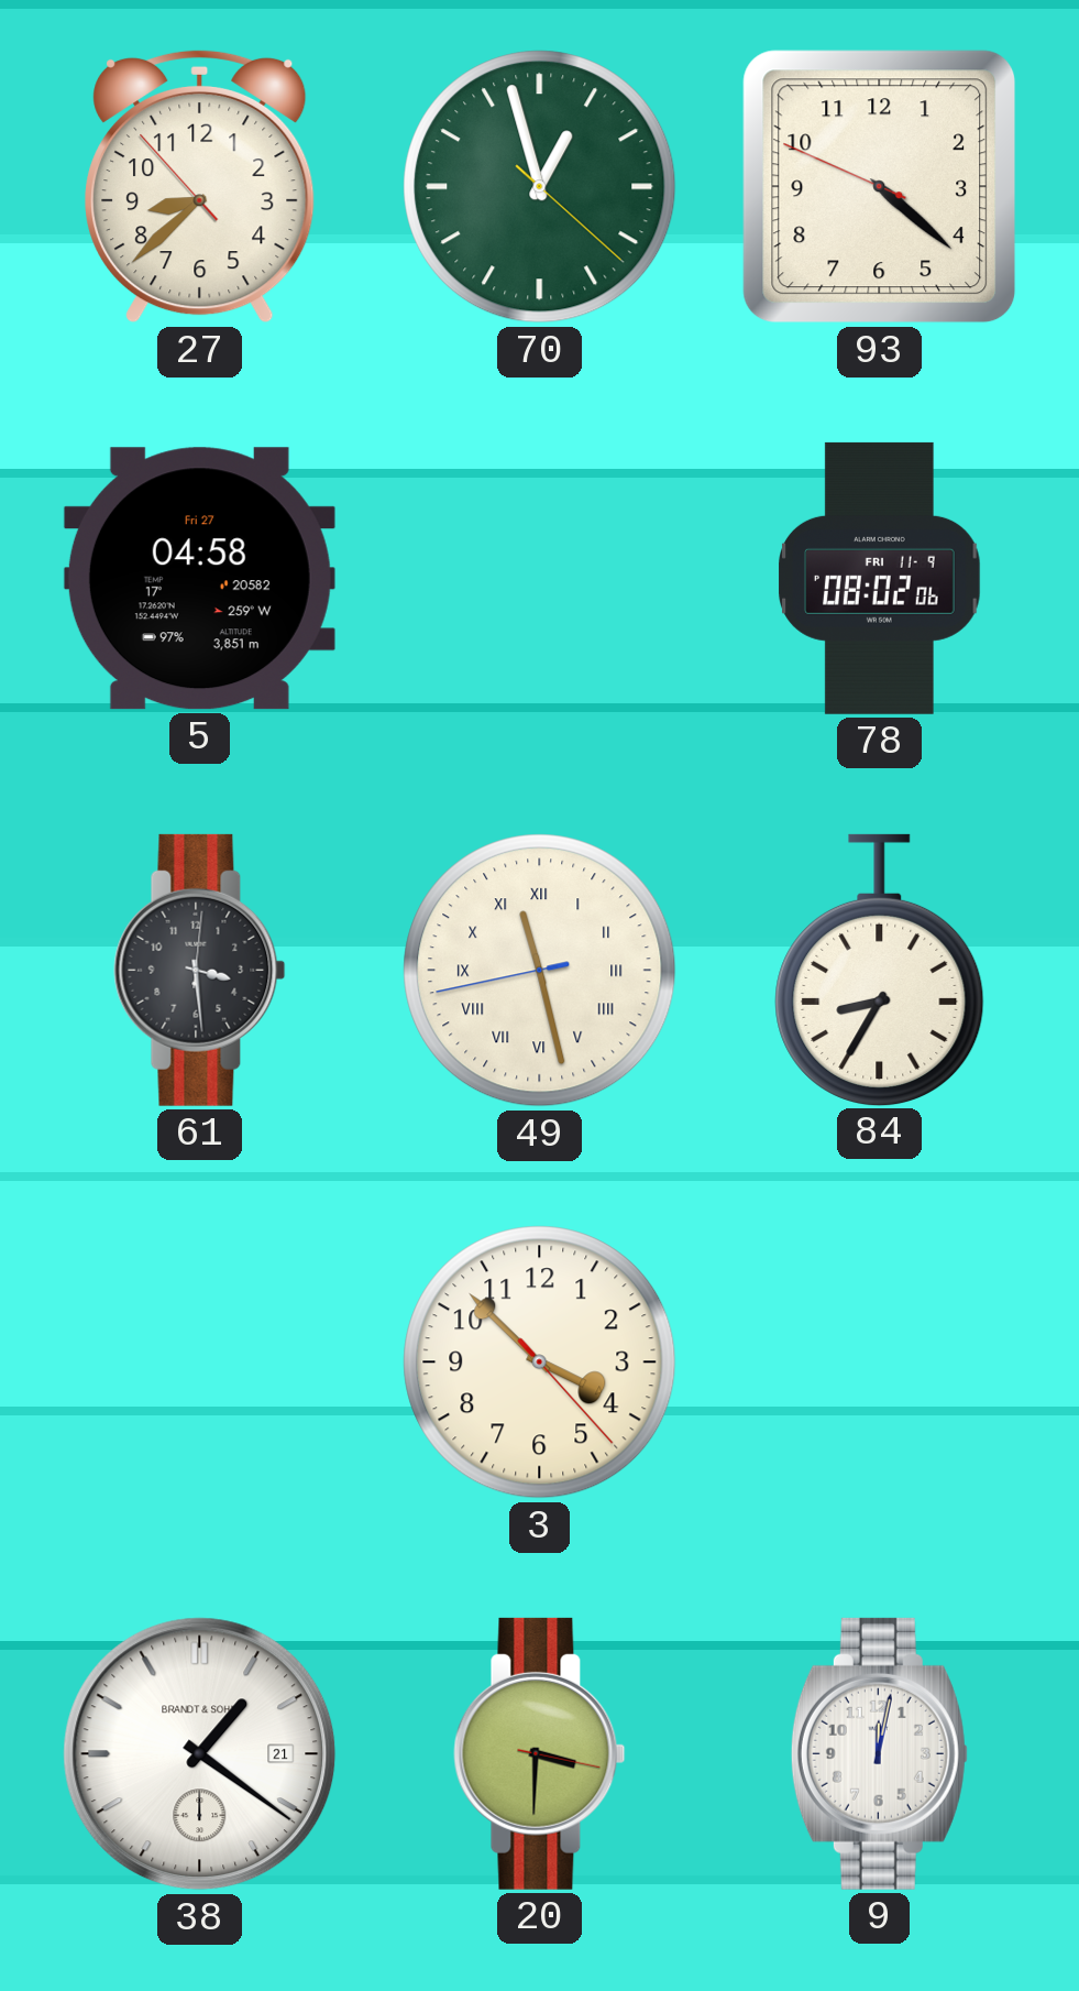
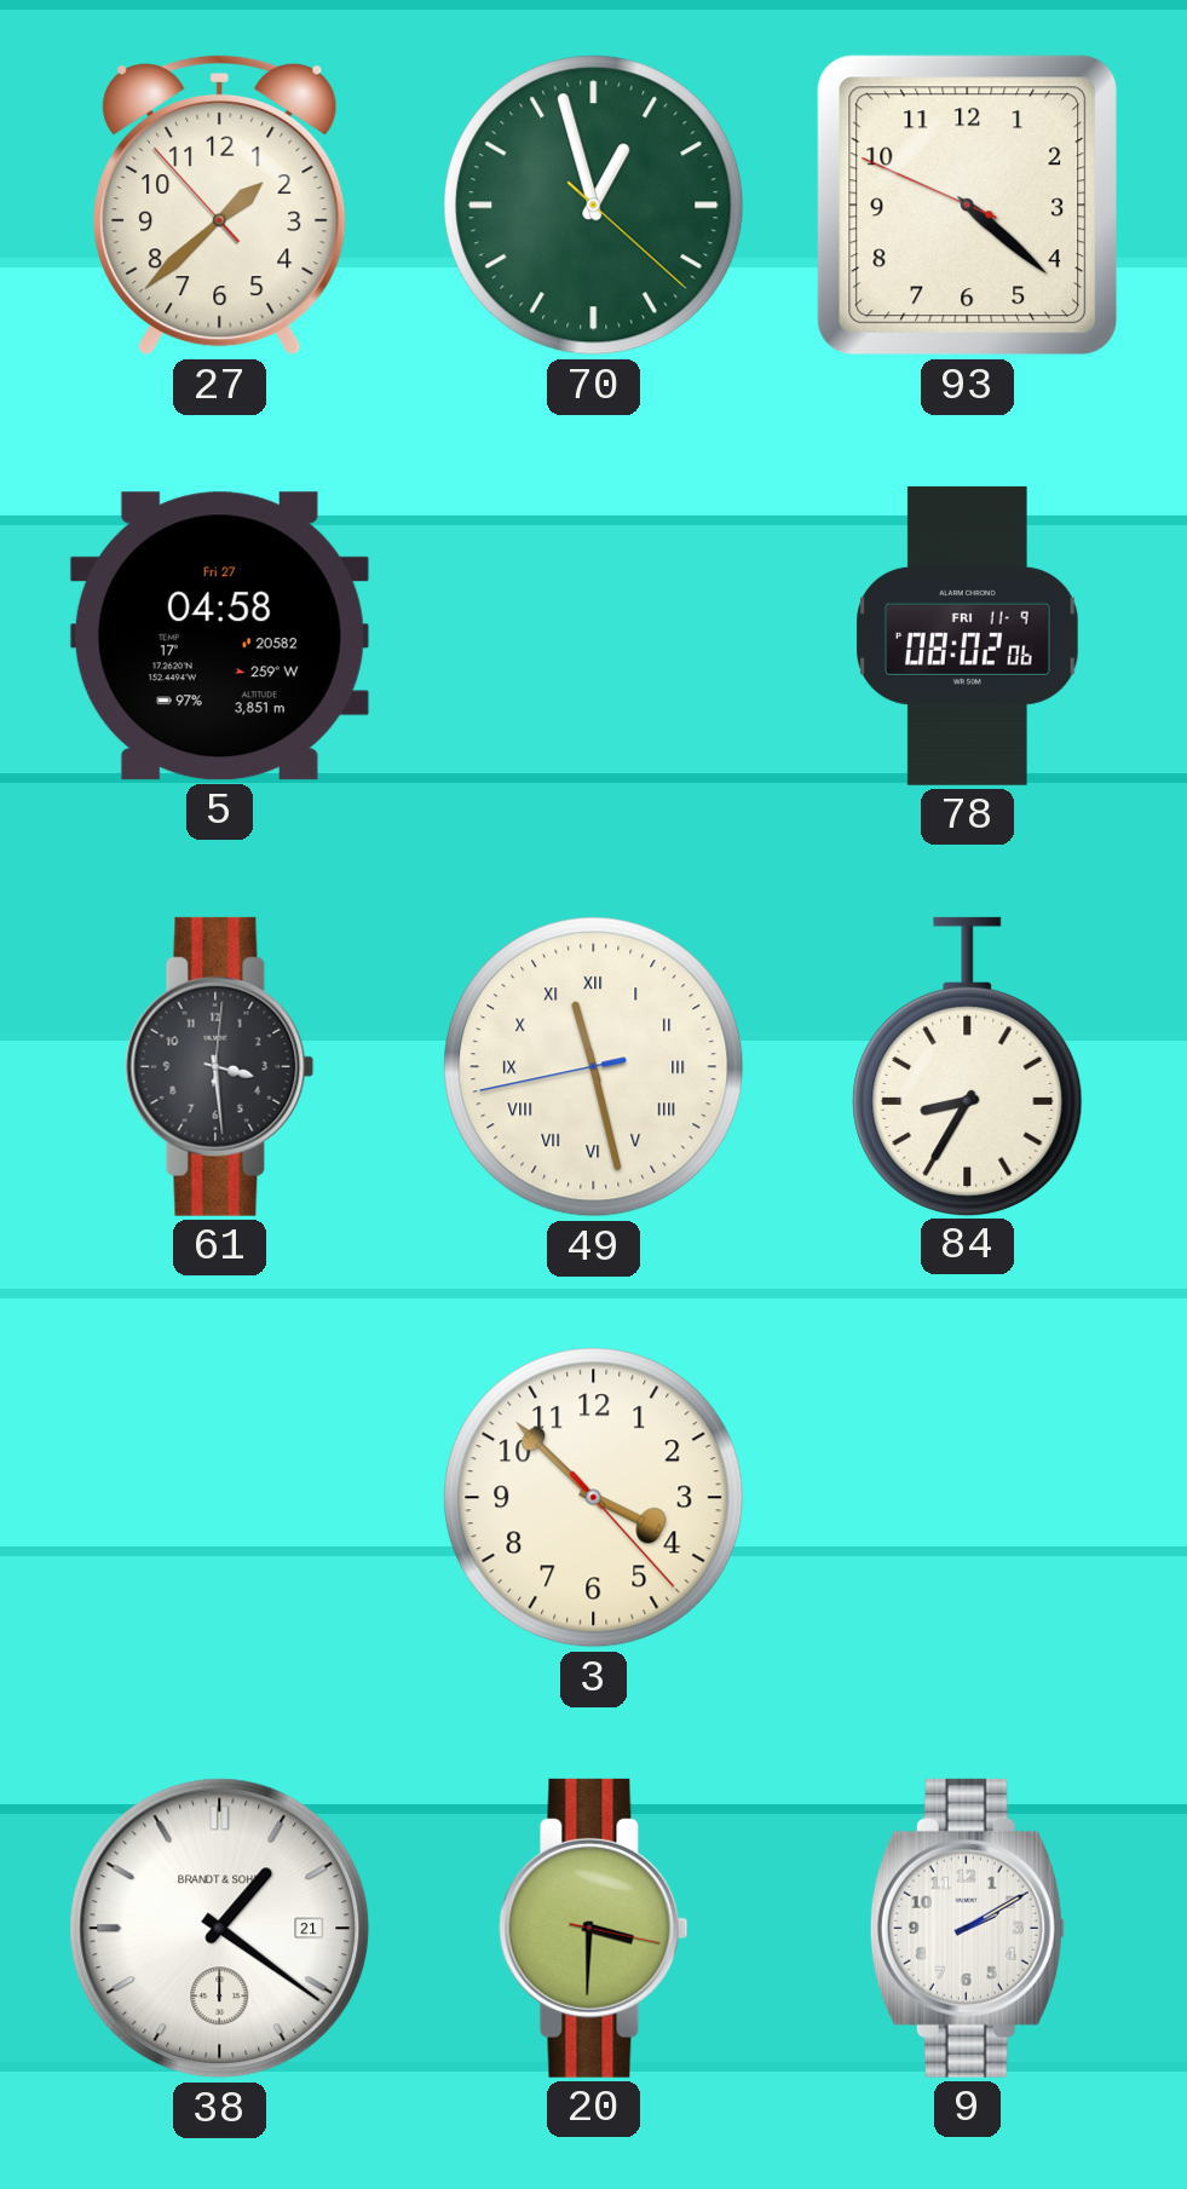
27: 8:37 -> 1:37 (220, 205)
9: 12:02 -> 2:10 (967, 1928)
